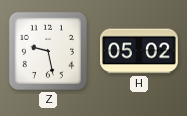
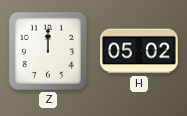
Z: 9:28 -> 12:00 (48, 51)
